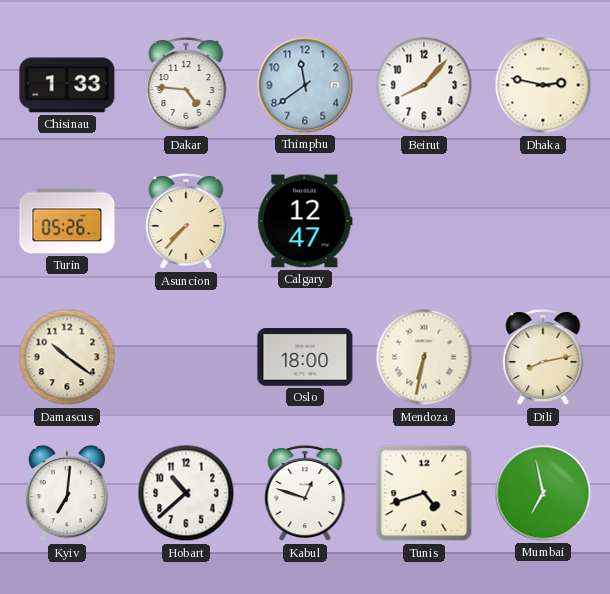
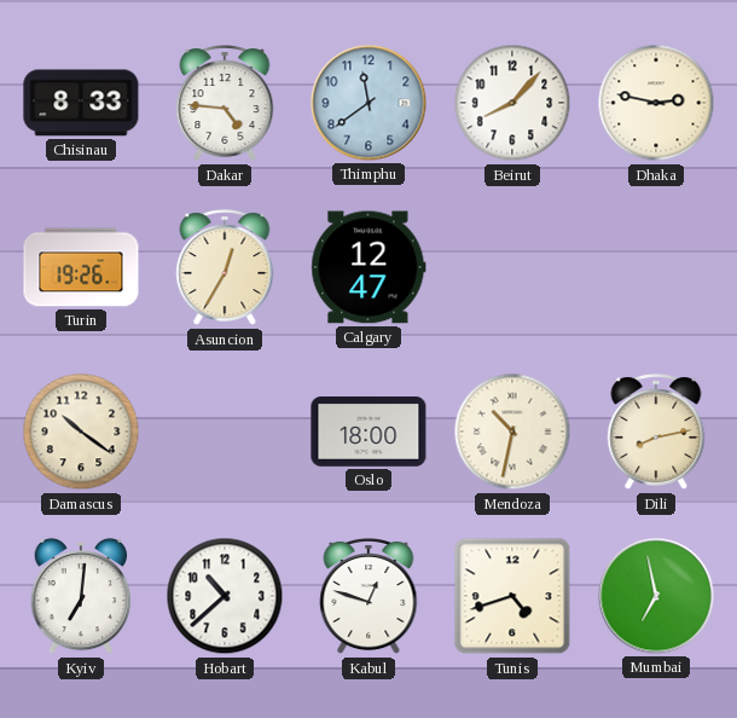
Chisinau: 1:33 -> 8:33 (81, 103)
Turin: 05:26 -> 19:26 (81, 267)
Asuncion: 7:37 -> 12:35 (225, 268)
Mendoza: 6:32 -> 10:32 (512, 432)
